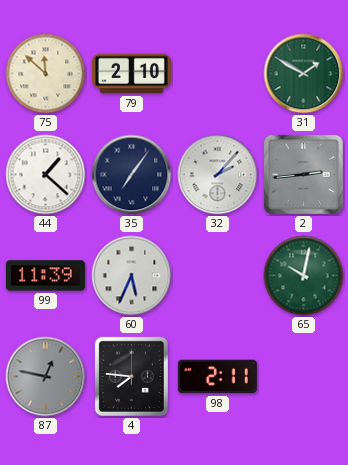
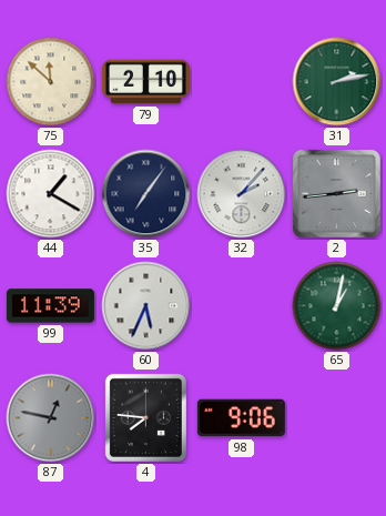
31: 1:50 -> 2:13 (337, 82)
44: 1:22 -> 1:20 (51, 194)
65: 10:02 -> 1:02 (337, 306)
98: 2:11 -> 9:06 (241, 418)
